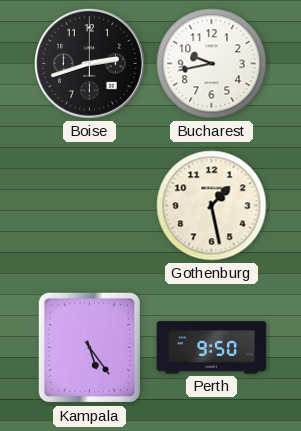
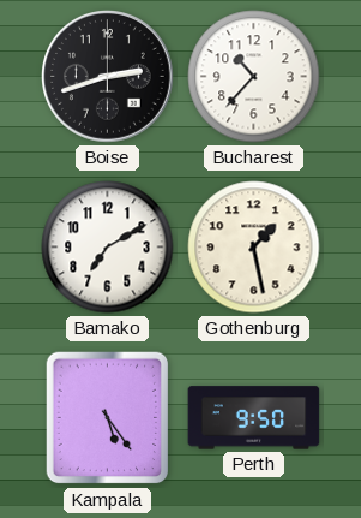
Bucharest: 9:43 -> 10:37 (254, 77)
Bamako: none -> 7:10 (108, 248)
